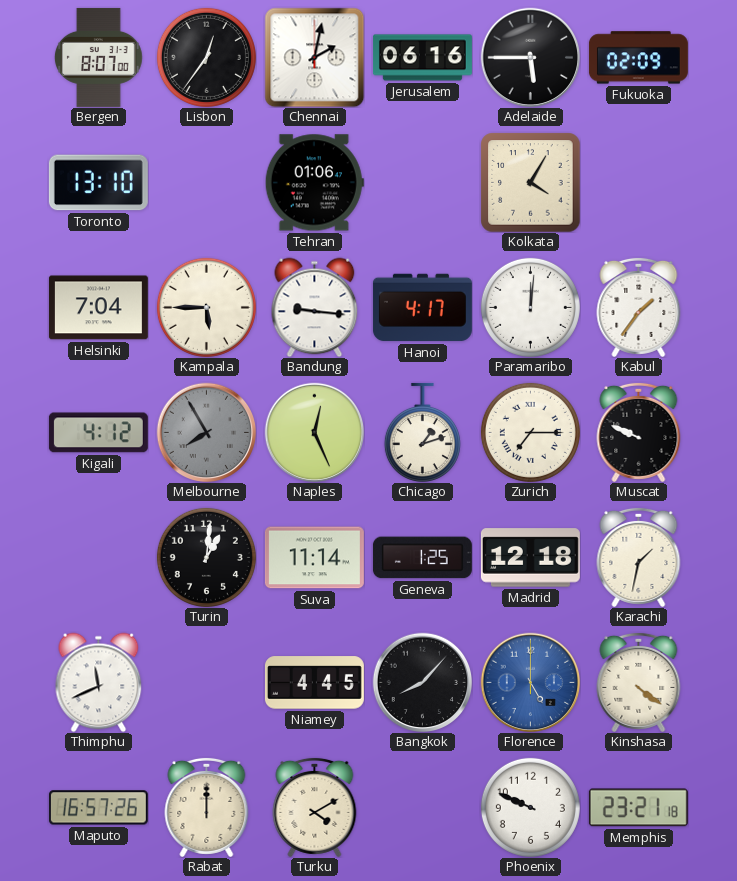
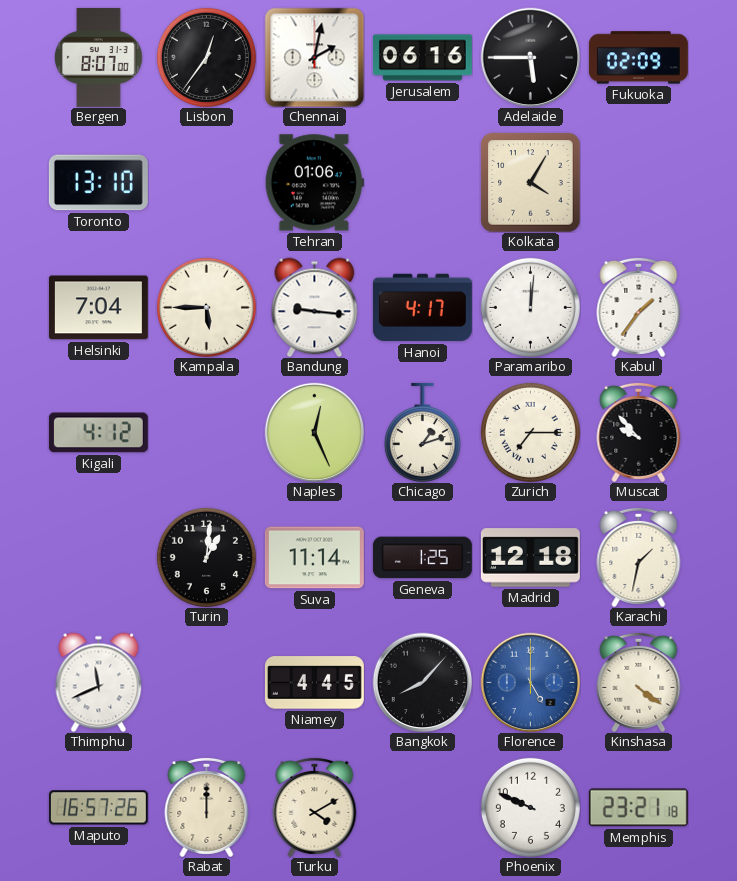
Melbourne: 7:55 -> none (206, 432)
Muscat: 9:49 -> 9:53 (639, 432)
